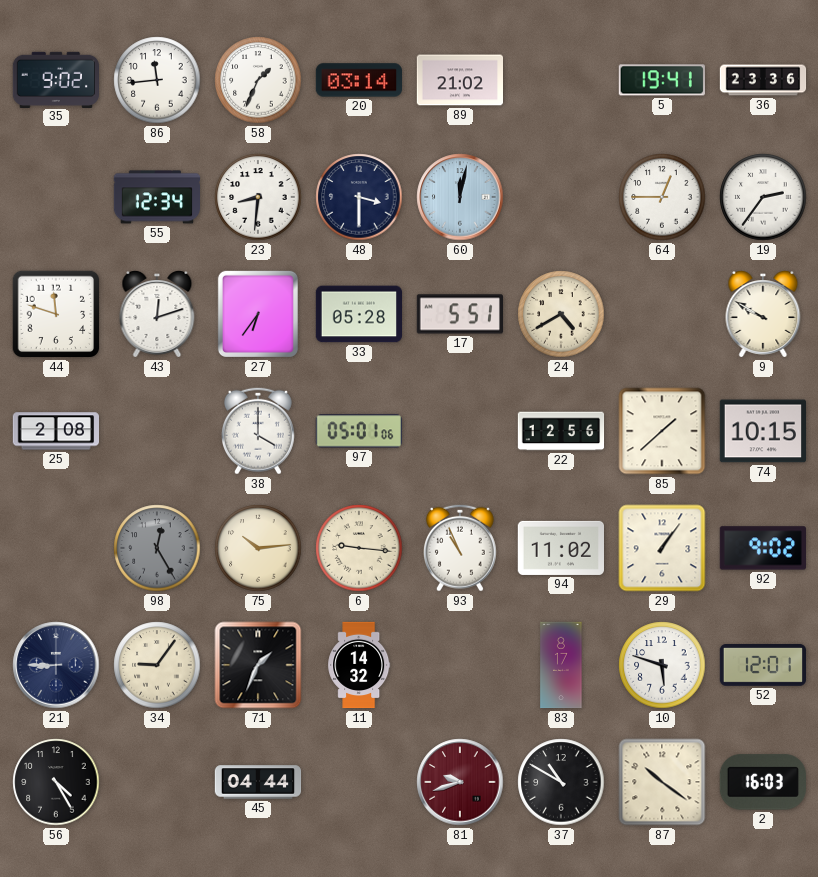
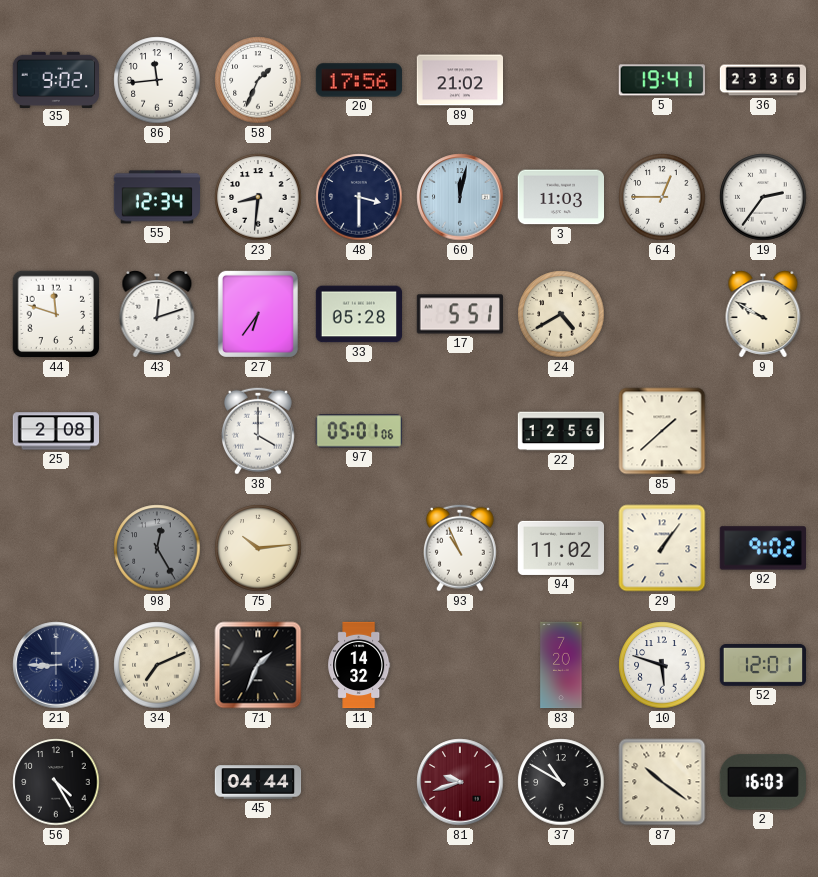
20: 03:14 -> 17:56 (358, 80)
3: none -> 11:03 (560, 197)
74: 10:15 -> none (762, 431)
6: 9:16 -> none (359, 548)
34: 9:06 -> 7:11 (157, 665)
83: 8:17 -> 7:20 (561, 665)
